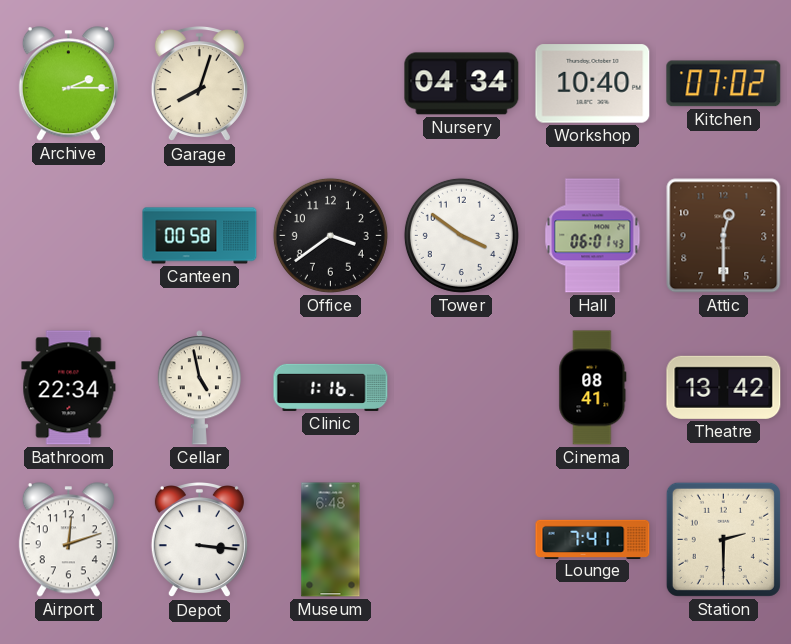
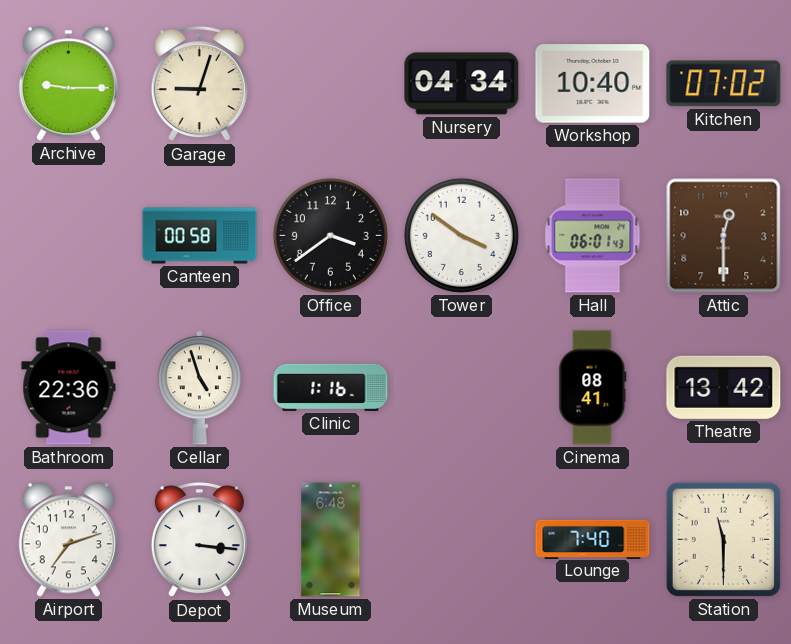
Archive: 2:15 -> 9:15 (68, 84)
Garage: 8:03 -> 9:03 (199, 85)
Bathroom: 22:34 -> 22:36 (69, 388)
Cellar: 4:58 -> 4:57 (199, 388)
Airport: 12:12 -> 7:12 (68, 540)
Lounge: 7:41 -> 7:40 (593, 539)
Station: 2:30 -> 11:30 (723, 539)
